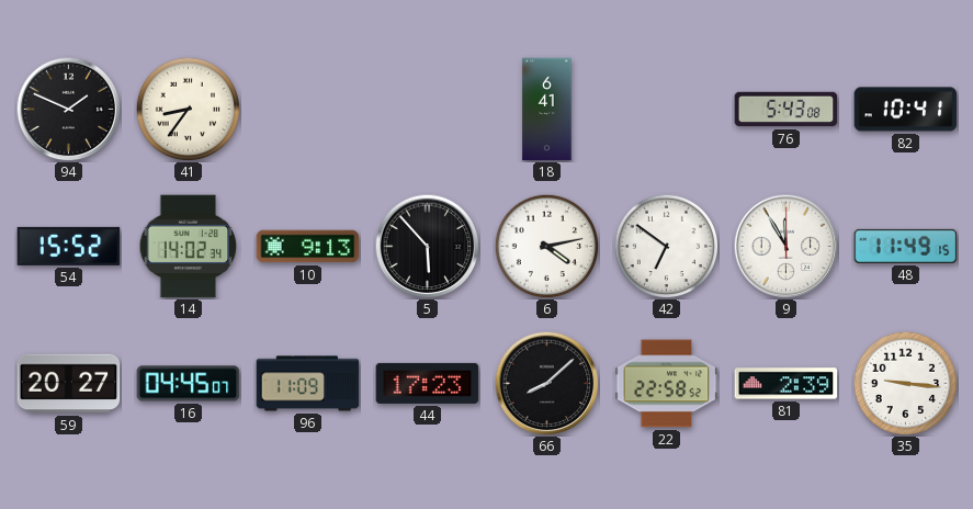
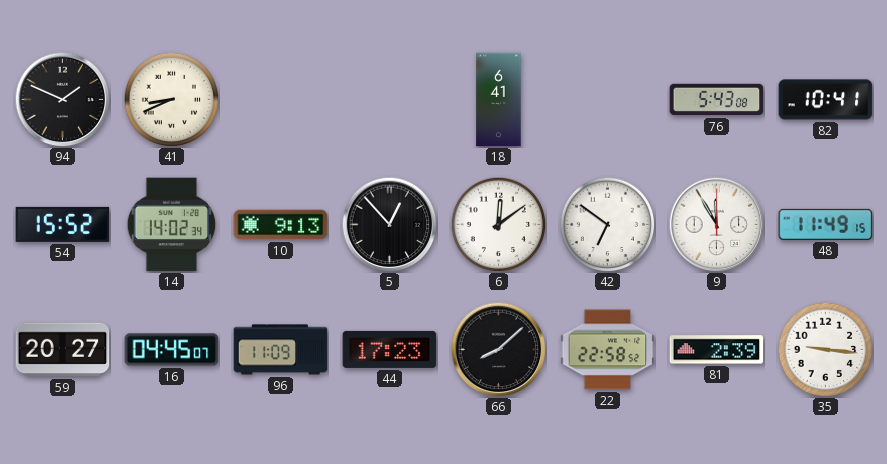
41: 8:36 -> 8:41 (171, 99)
5: 5:53 -> 12:53 (389, 224)
6: 4:13 -> 12:09 (498, 224)
